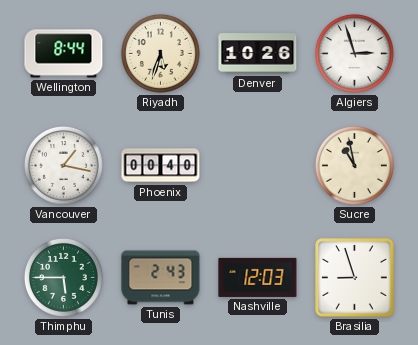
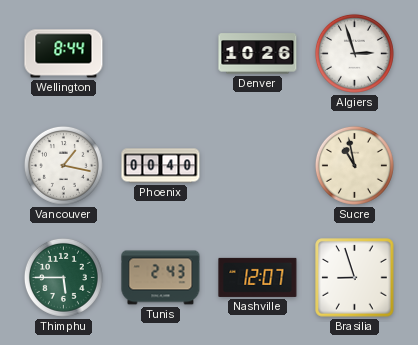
Riyadh: 5:33 -> none (160, 53)
Nashville: 12:03 -> 12:07 (258, 277)
